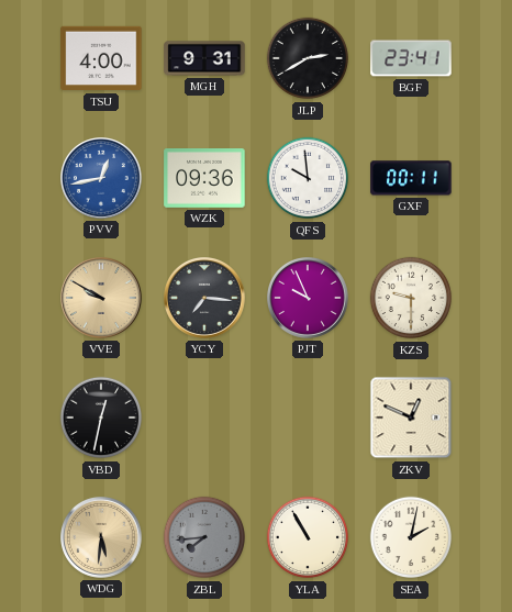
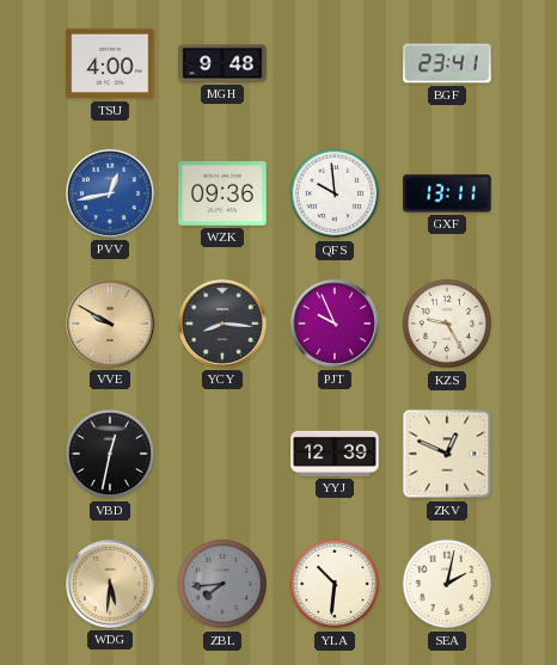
MGH: 9:31 -> 9:48 (222, 63)
JLP: 2:40 -> none (308, 58)
GXF: 00:11 -> 13:11 (447, 193)
YCY: 7:16 -> 8:16 (224, 325)
KZS: 9:30 -> 9:25 (447, 324)
YYJ: none -> 12:39 (335, 454)
YLA: 10:55 -> 10:31 (335, 584)
